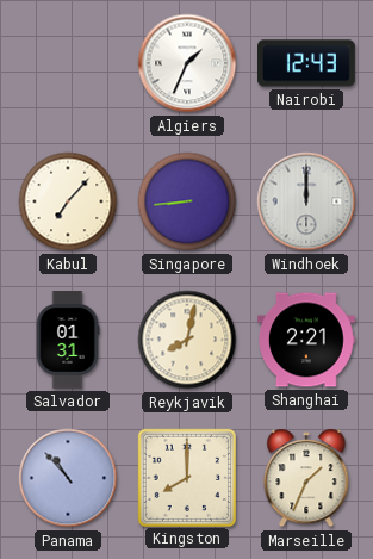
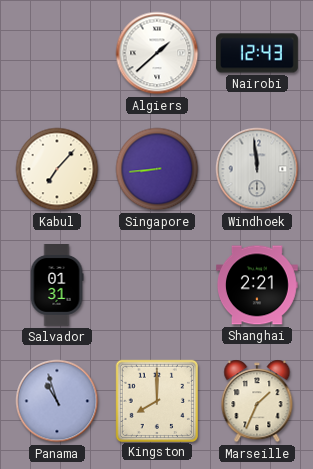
Algiers: 1:34 -> 1:38 (157, 53)
Windhoek: 12:00 -> 11:59 (257, 169)
Reykjavik: 8:02 -> none (187, 340)
Panama: 10:53 -> 10:57 (57, 401)
